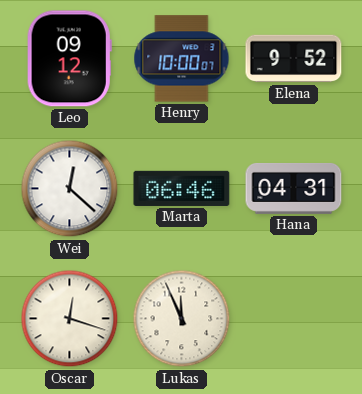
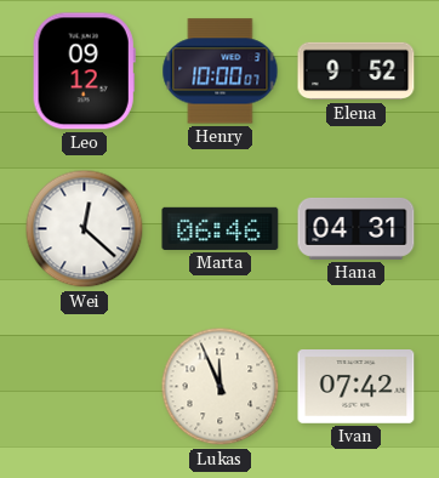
Oscar: 12:18 -> none (70, 319)
Ivan: none -> 07:42 (357, 387)
